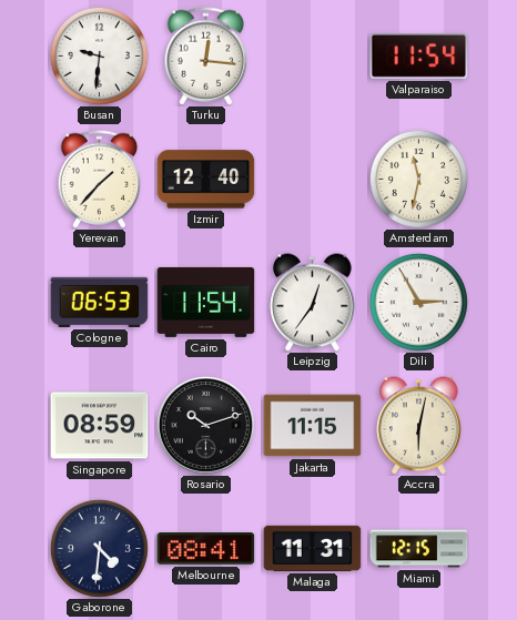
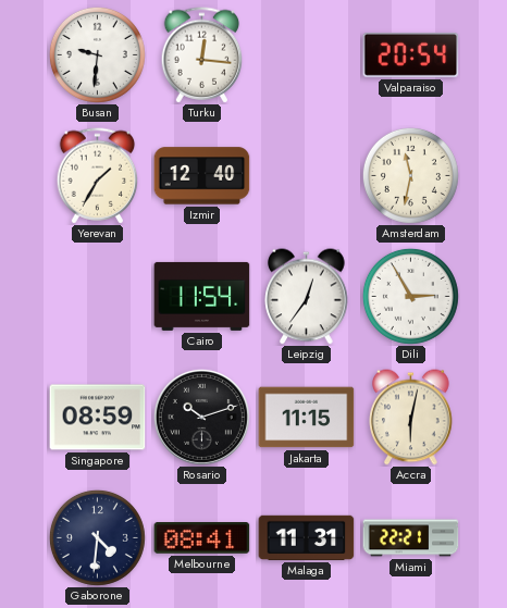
Valparaiso: 11:54 -> 20:54 (411, 54)
Yerevan: 1:37 -> 1:35 (98, 176)
Cologne: 06:53 -> none (100, 302)
Miami: 12:15 -> 22:21 (411, 538)
